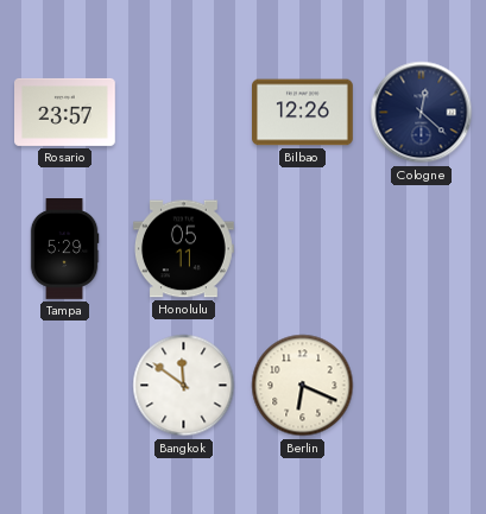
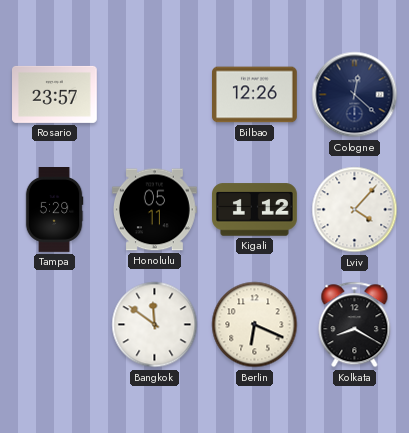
Kigali: none -> 1:12 (255, 210)
Lviv: none -> 4:07 (355, 210)
Kolkata: none -> 8:20 (355, 325)
